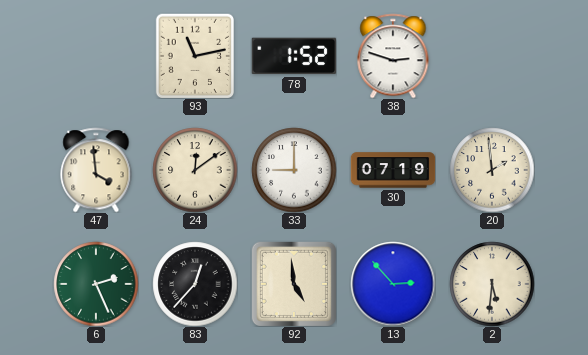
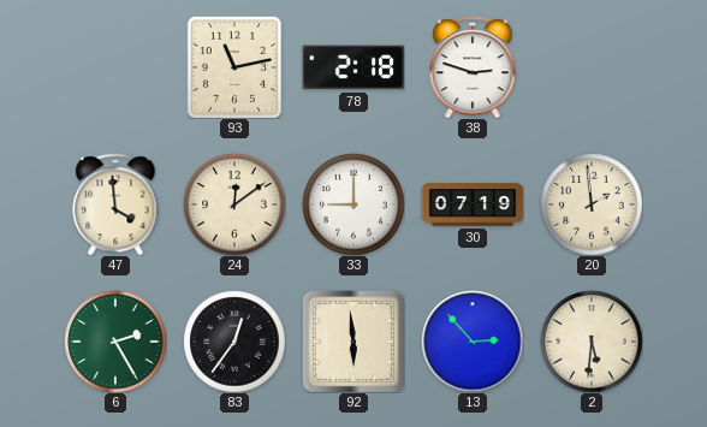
78: 1:52 -> 2:18 (353, 67)
6: 2:26 -> 2:25 (115, 342)
83: 12:37 -> 12:36 (234, 342)
92: 4:59 -> 5:59 (353, 342)
